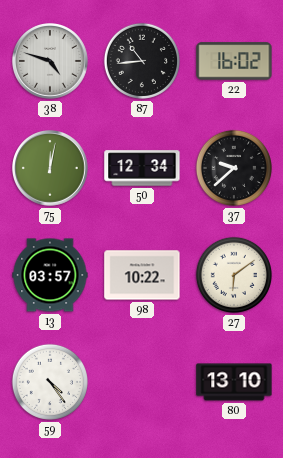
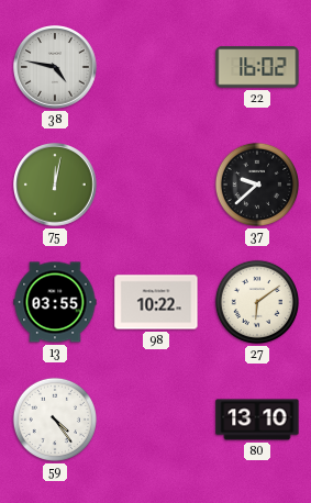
38: 4:48 -> 4:47 (56, 68)
87: 10:44 -> none (142, 61)
50: 12:34 -> none (142, 168)
13: 03:57 -> 03:55 (55, 302)
